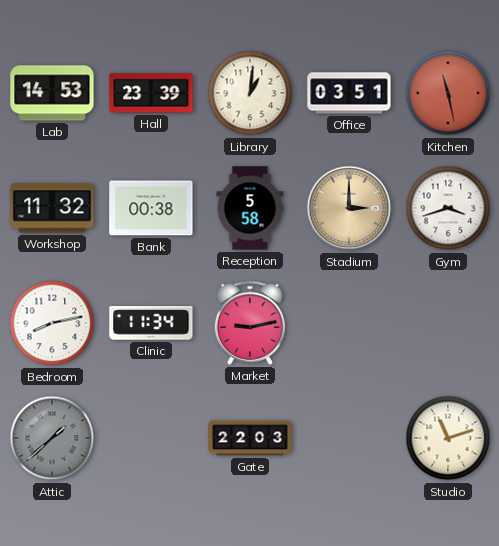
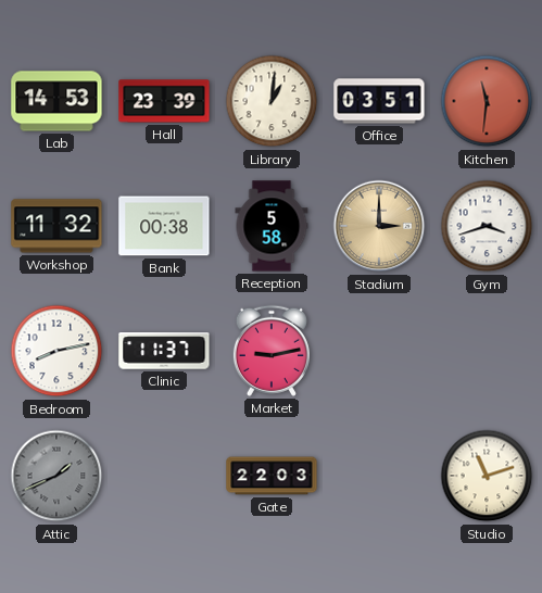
Kitchen: 11:28 -> 11:31 (487, 101)
Clinic: 11:34 -> 11:37 (164, 351)
Attic: 1:38 -> 1:41 (56, 476)
